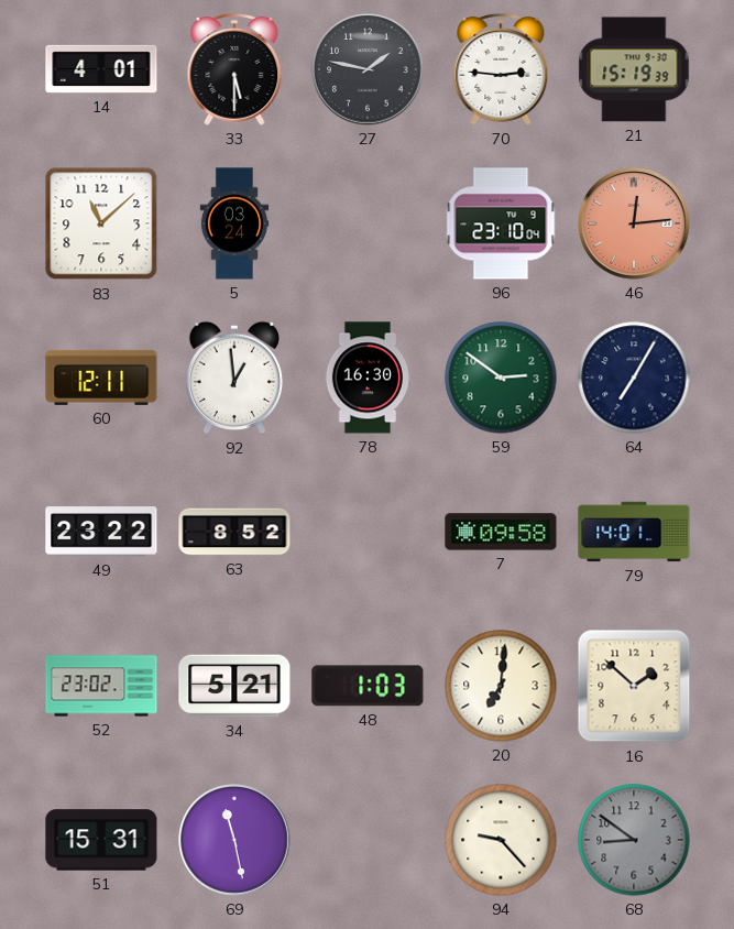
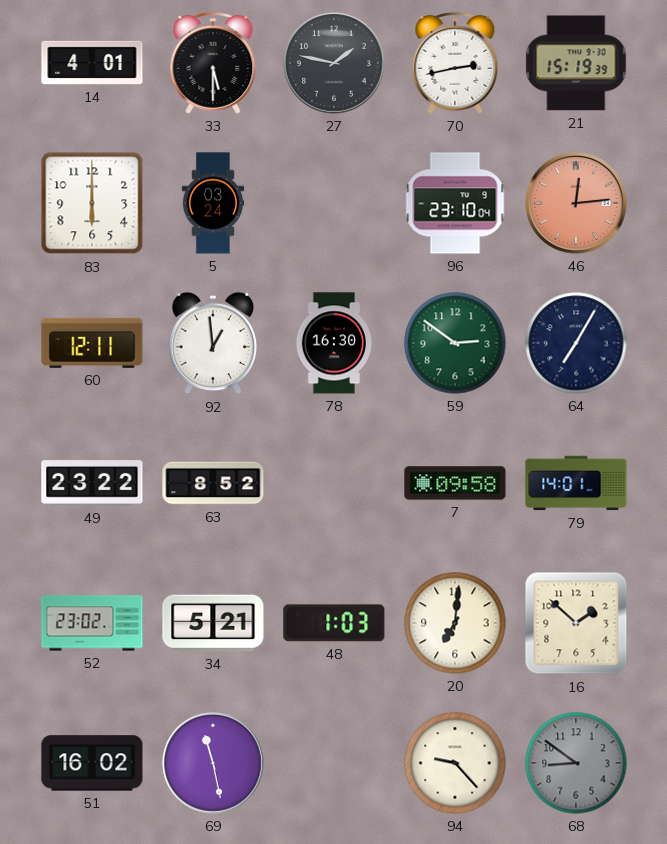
70: 2:46 -> 2:43 (455, 63)
83: 11:08 -> 6:00 (92, 203)
51: 15:31 -> 16:02 (92, 763)
